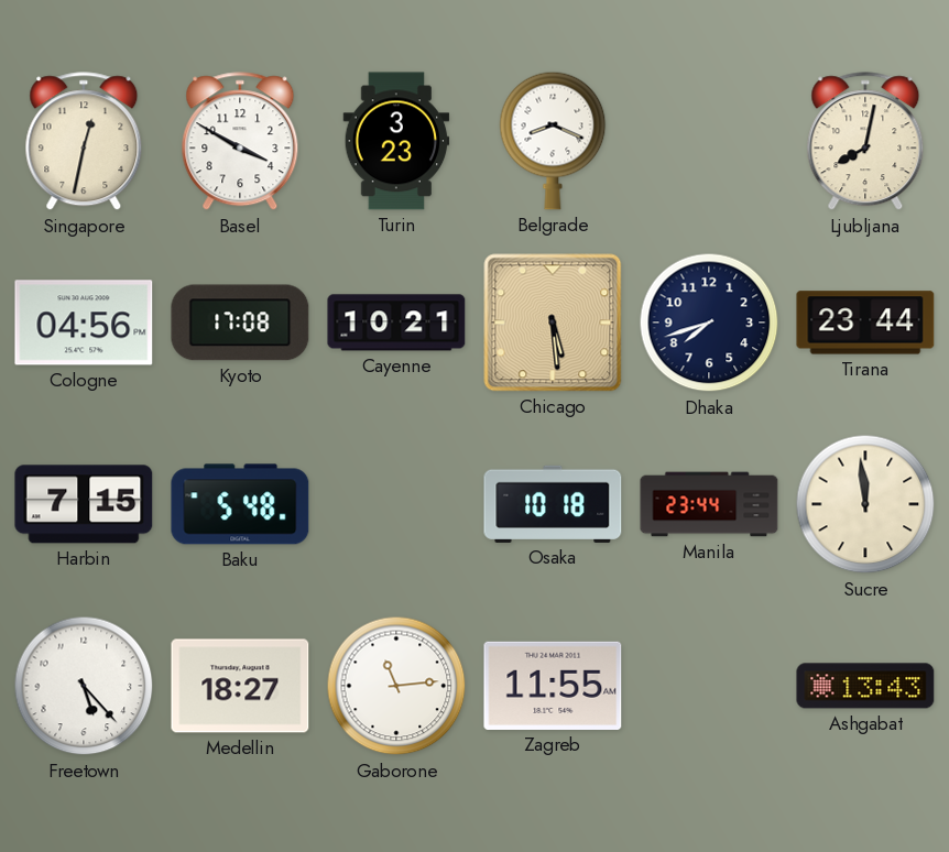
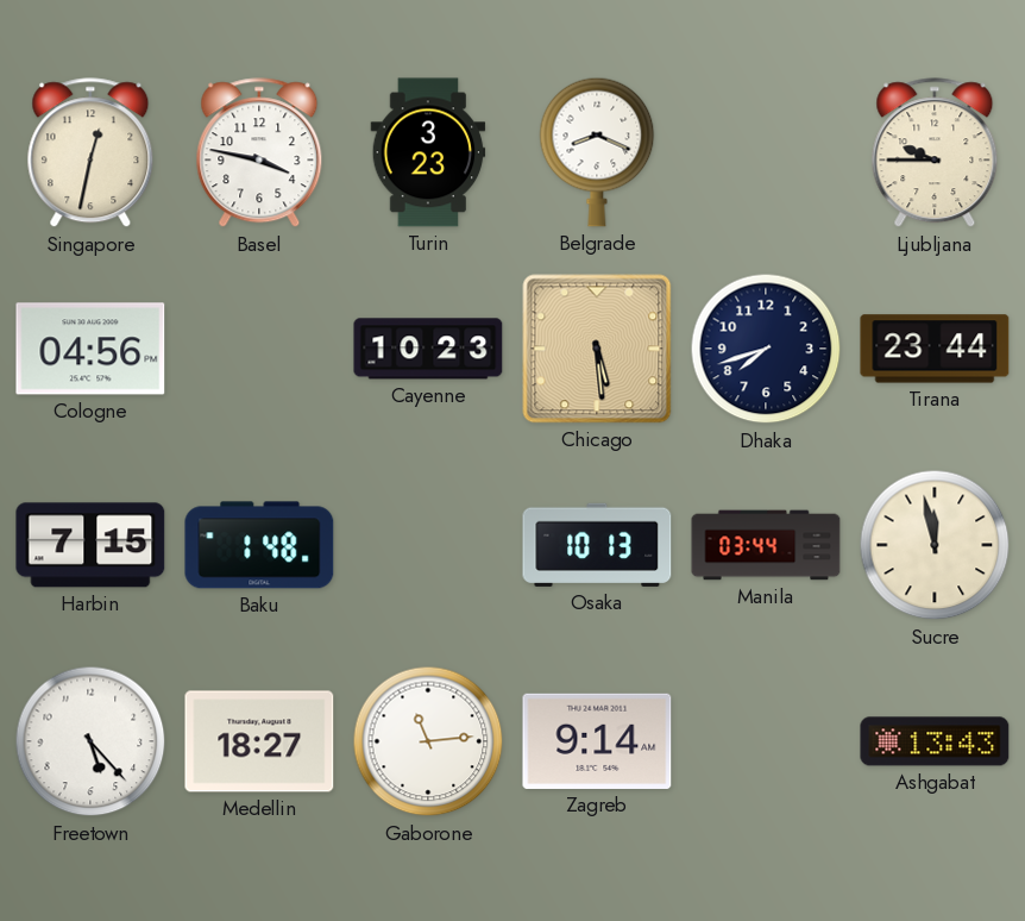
Basel: 3:50 -> 3:47 (259, 153)
Ljubljana: 8:02 -> 9:45 (935, 153)
Kyoto: 17:08 -> none (240, 323)
Cayenne: 10:21 -> 10:23 (428, 349)
Baku: 5:48 -> 1:48 (259, 545)
Osaka: 10:18 -> 10:13 (597, 545)
Manila: 23:44 -> 03:44 (766, 545)
Sucre: 11:59 -> 11:58 (935, 545)
Zagreb: 11:55 -> 9:14 (597, 741)
